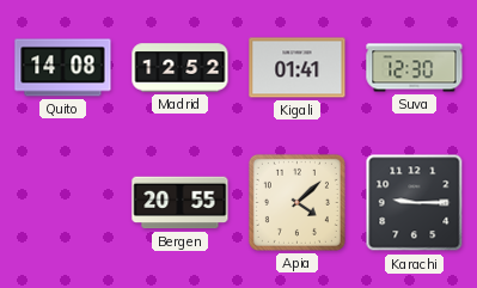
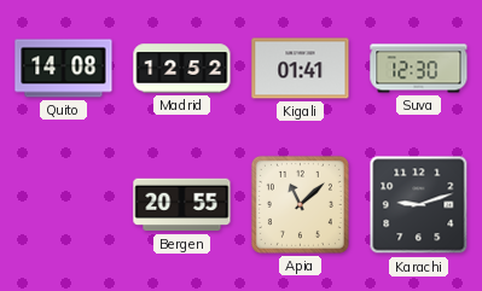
Apia: 4:08 -> 11:08 (300, 204)
Karachi: 9:15 -> 9:12 (419, 205)
